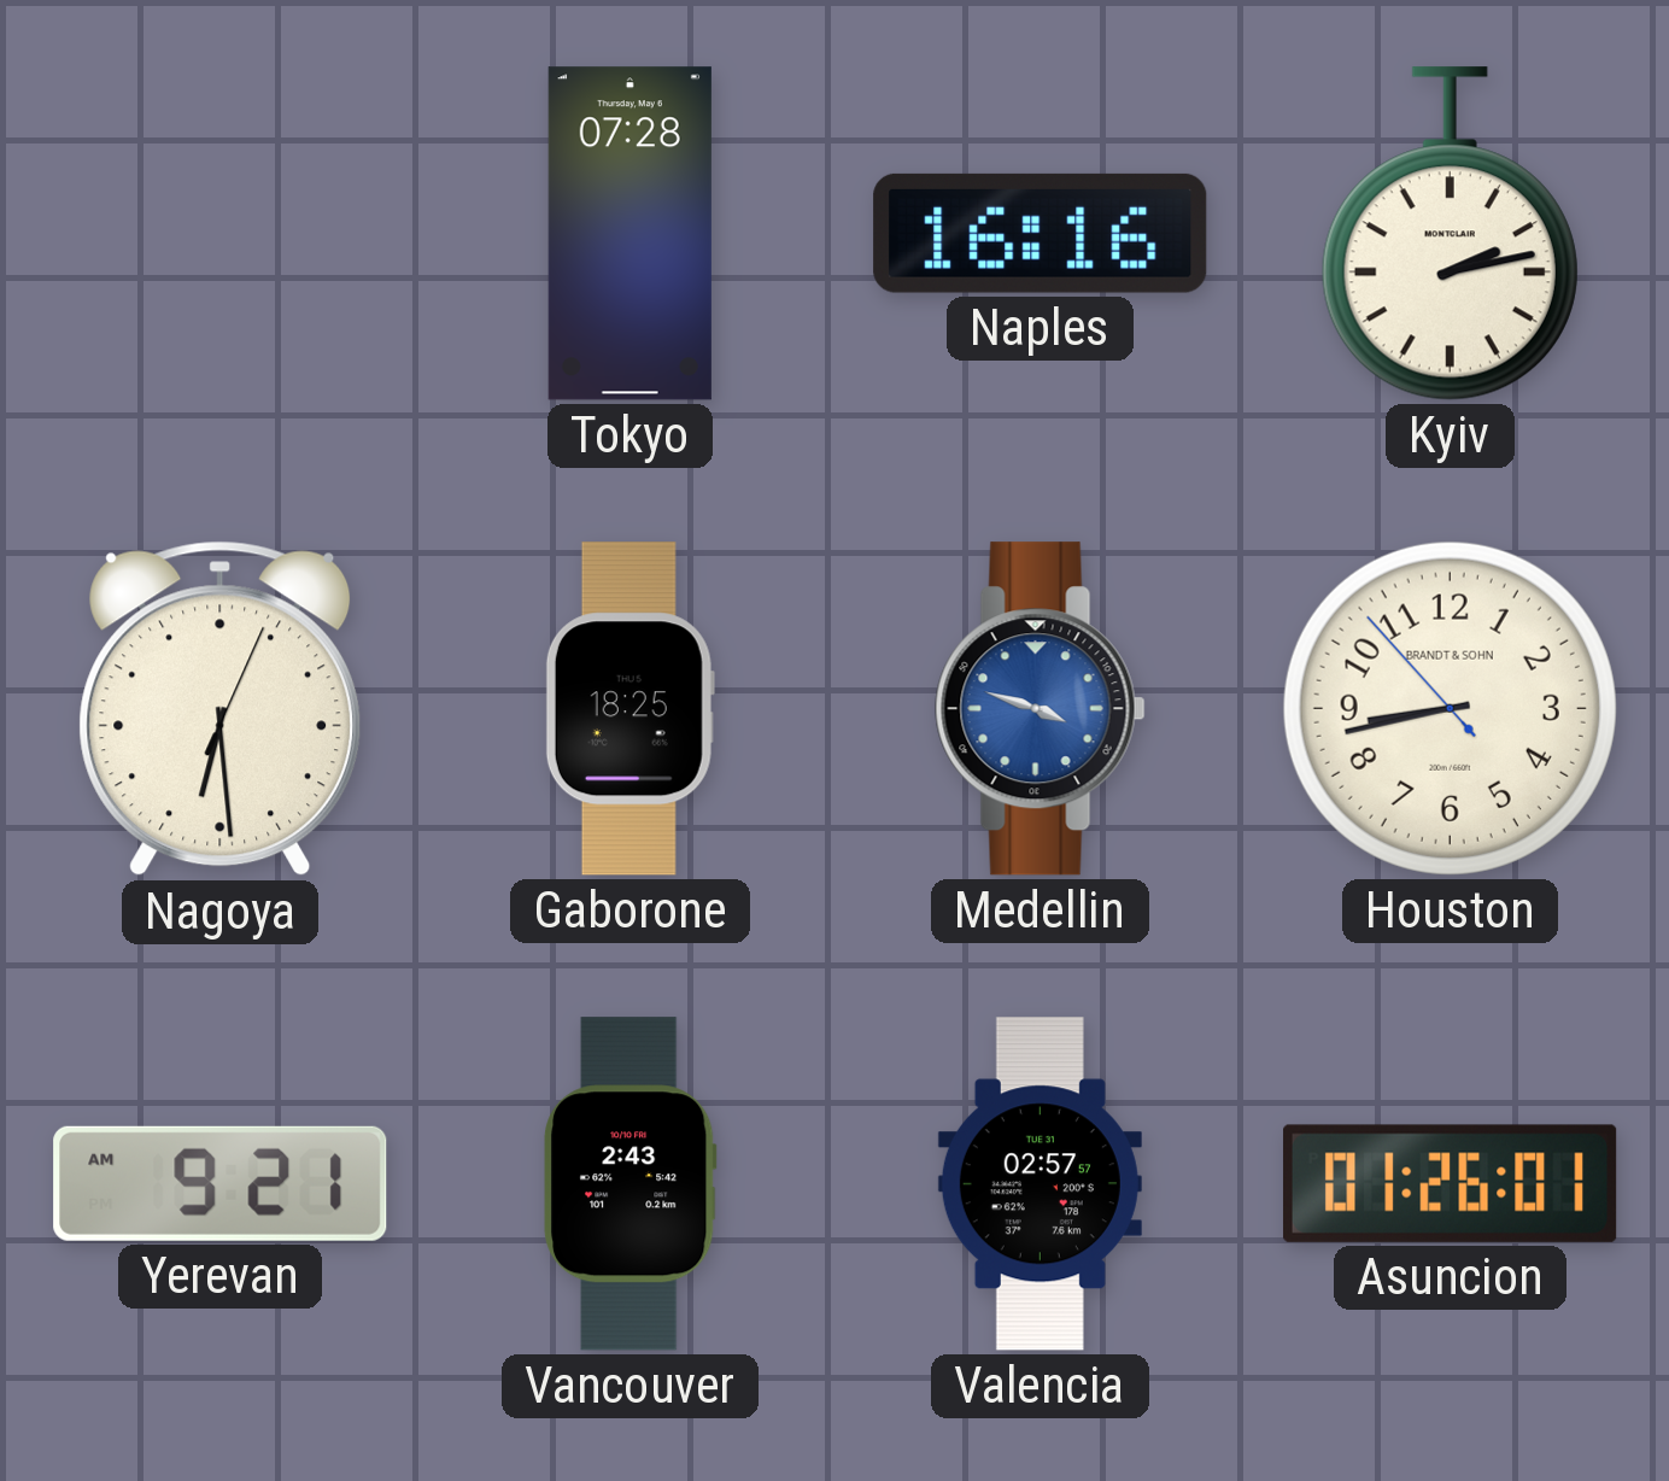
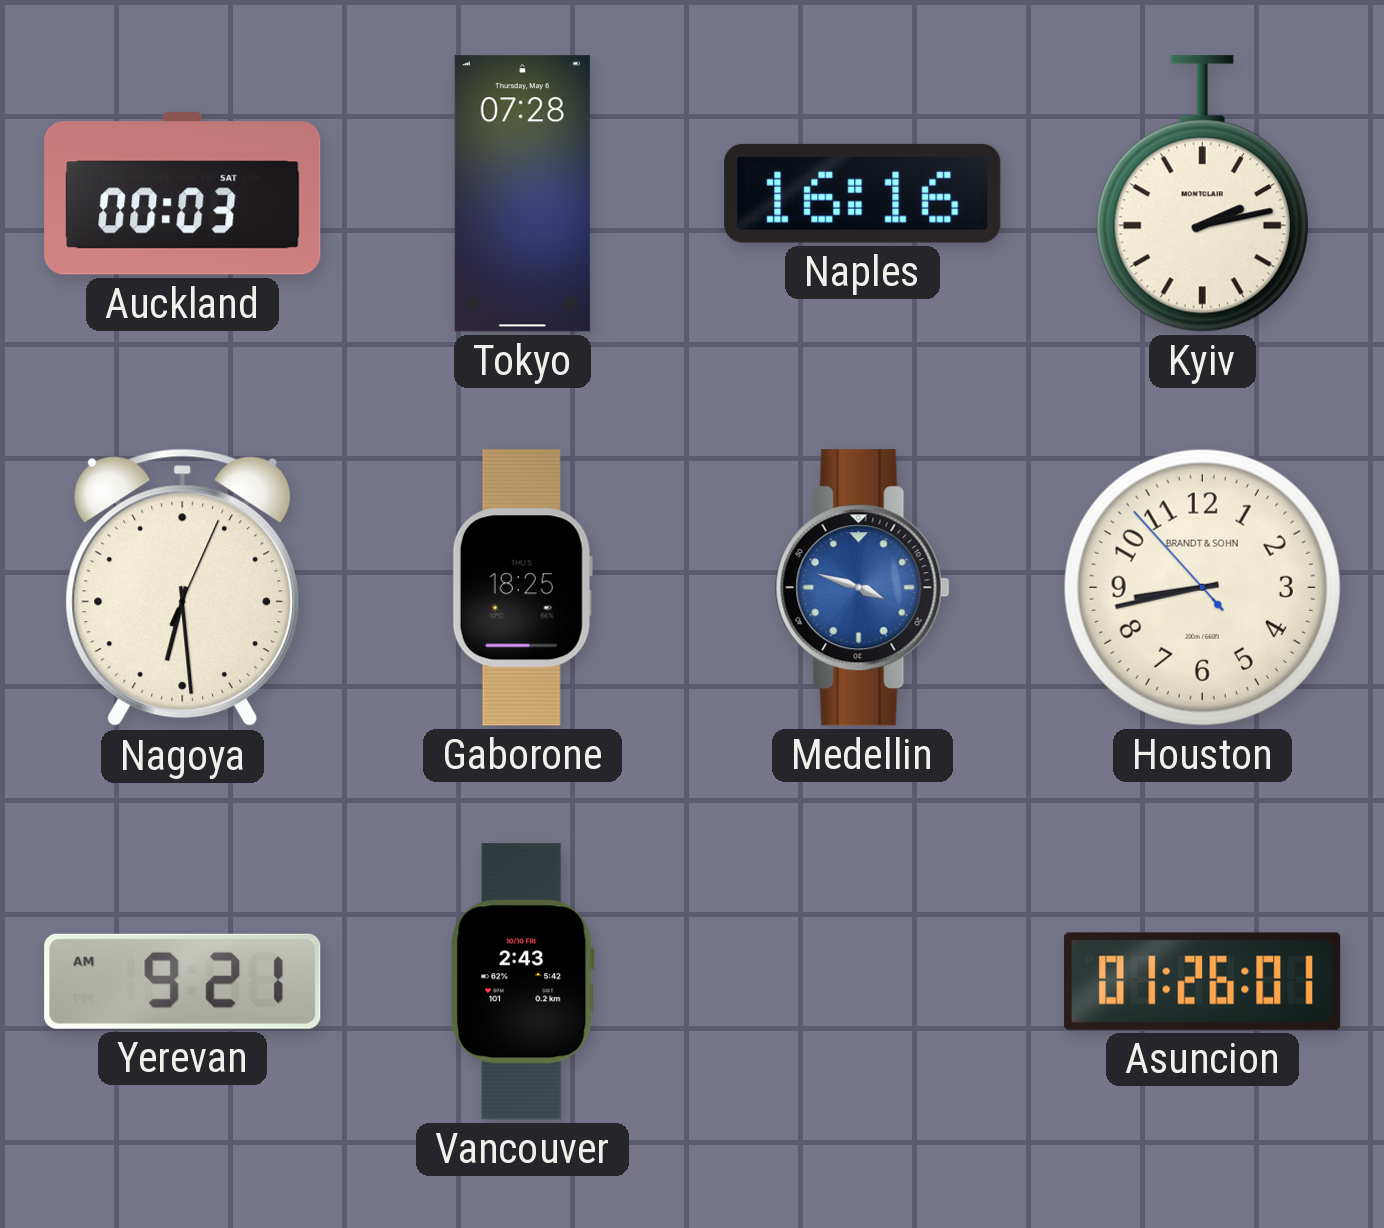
Auckland: none -> 00:03 (183, 194)
Valencia: 02:57 -> none (1040, 1184)
